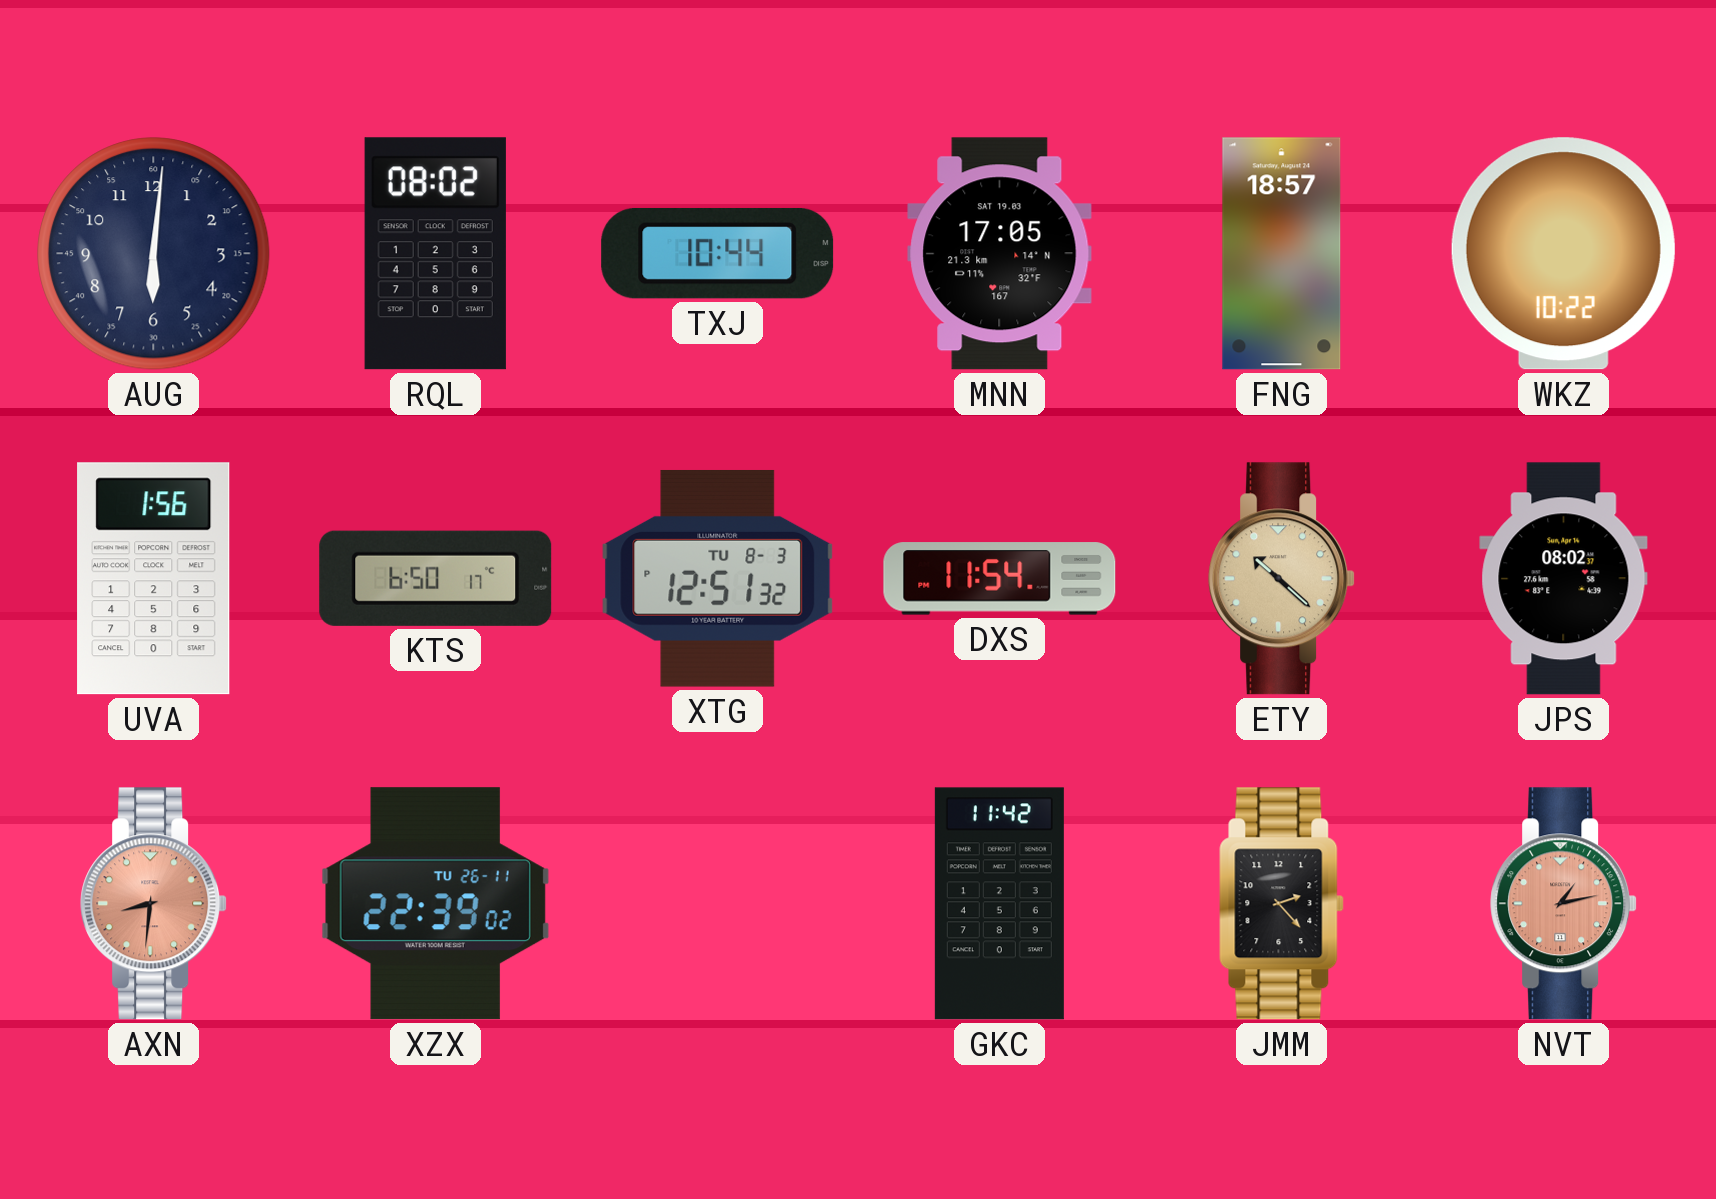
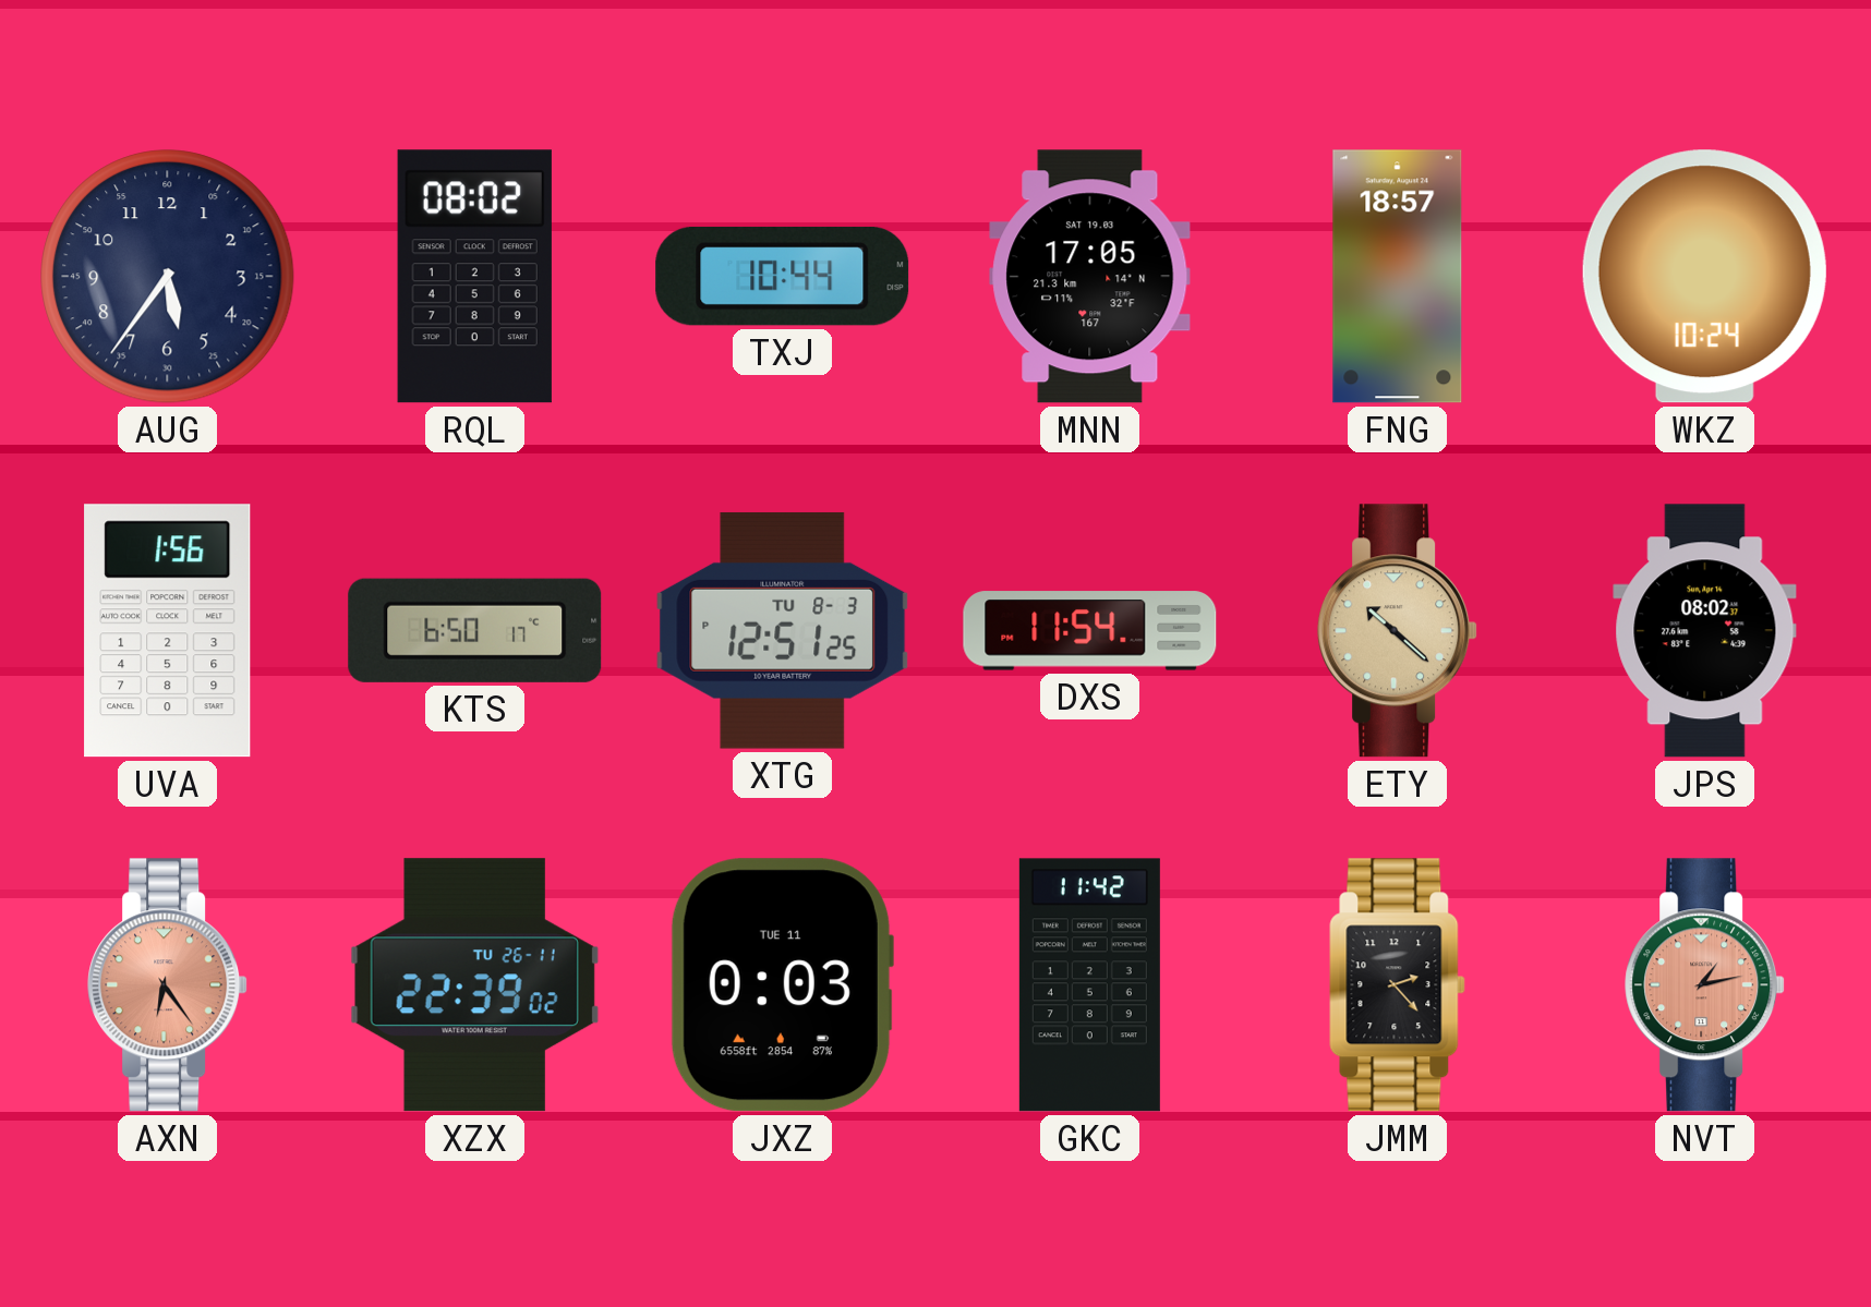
AUG: 6:01 -> 5:36 (168, 277)
WKZ: 10:22 -> 10:24 (1704, 277)
XTG: 12:51:32 PM -> 12:51:25 PM (783, 630)
AXN: 8:31 -> 6:24 (168, 985)
JXZ: none -> 0:03 (782, 985)
